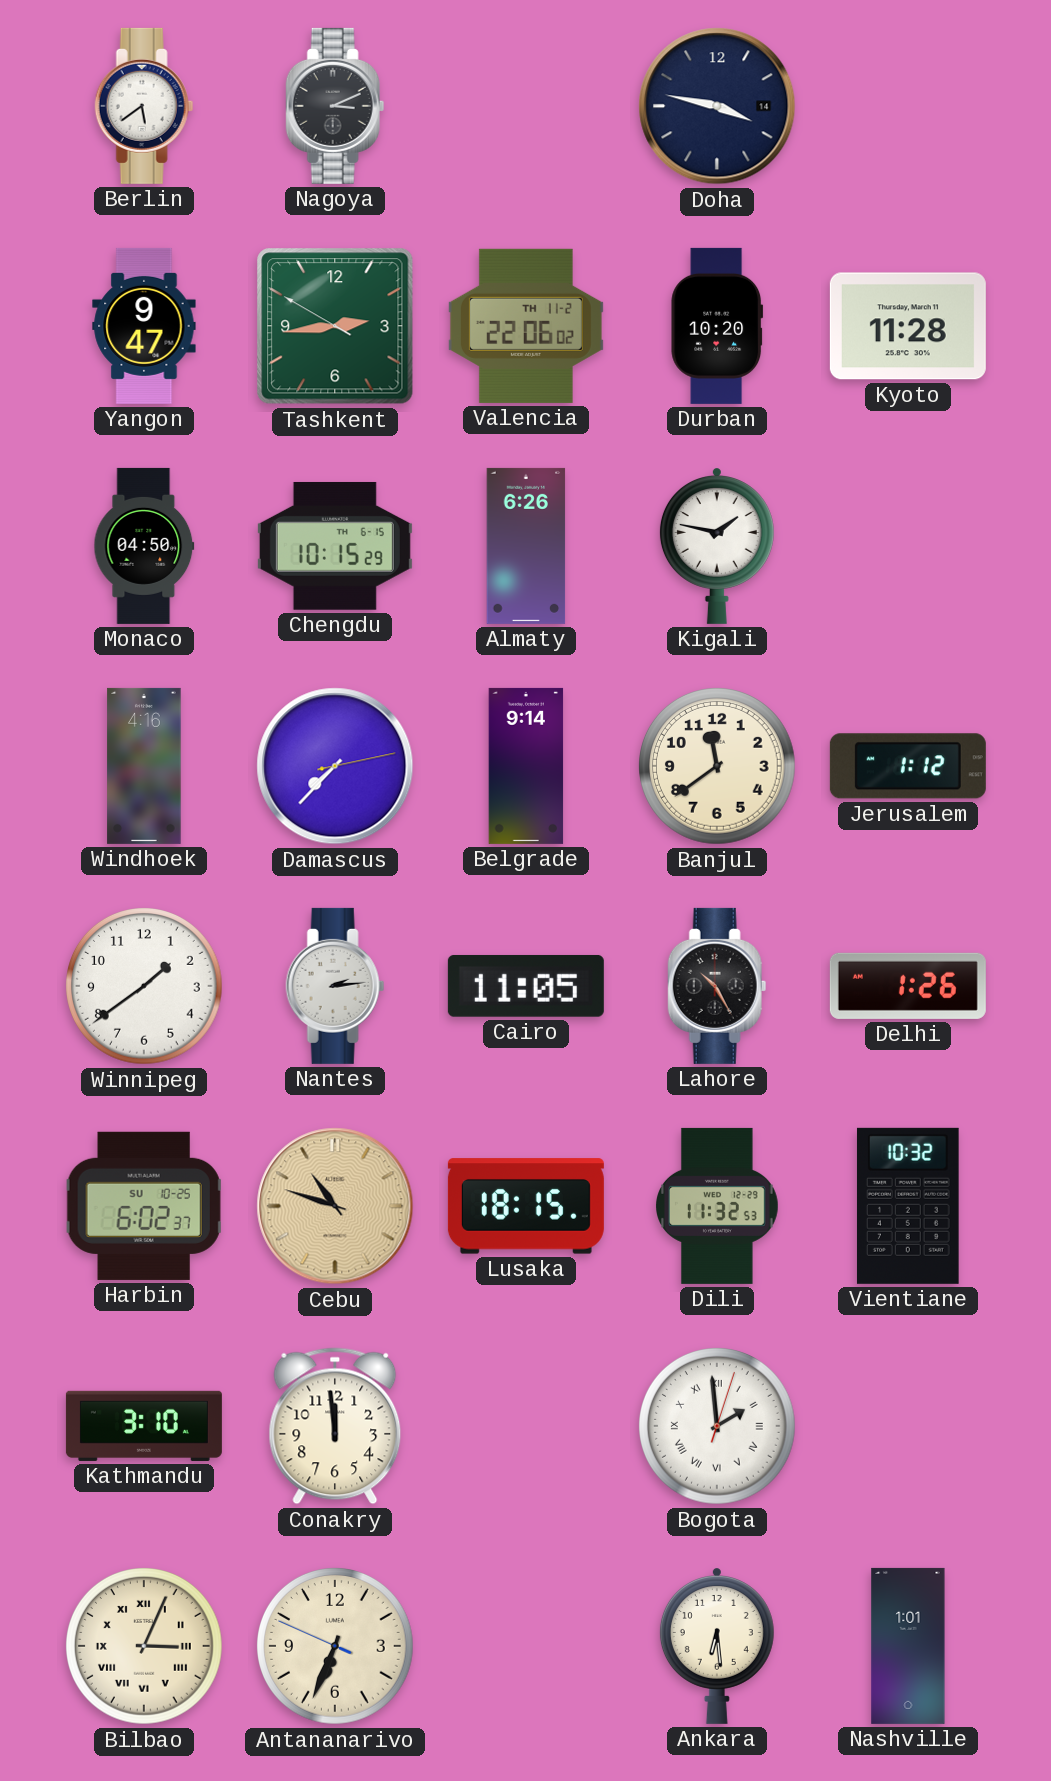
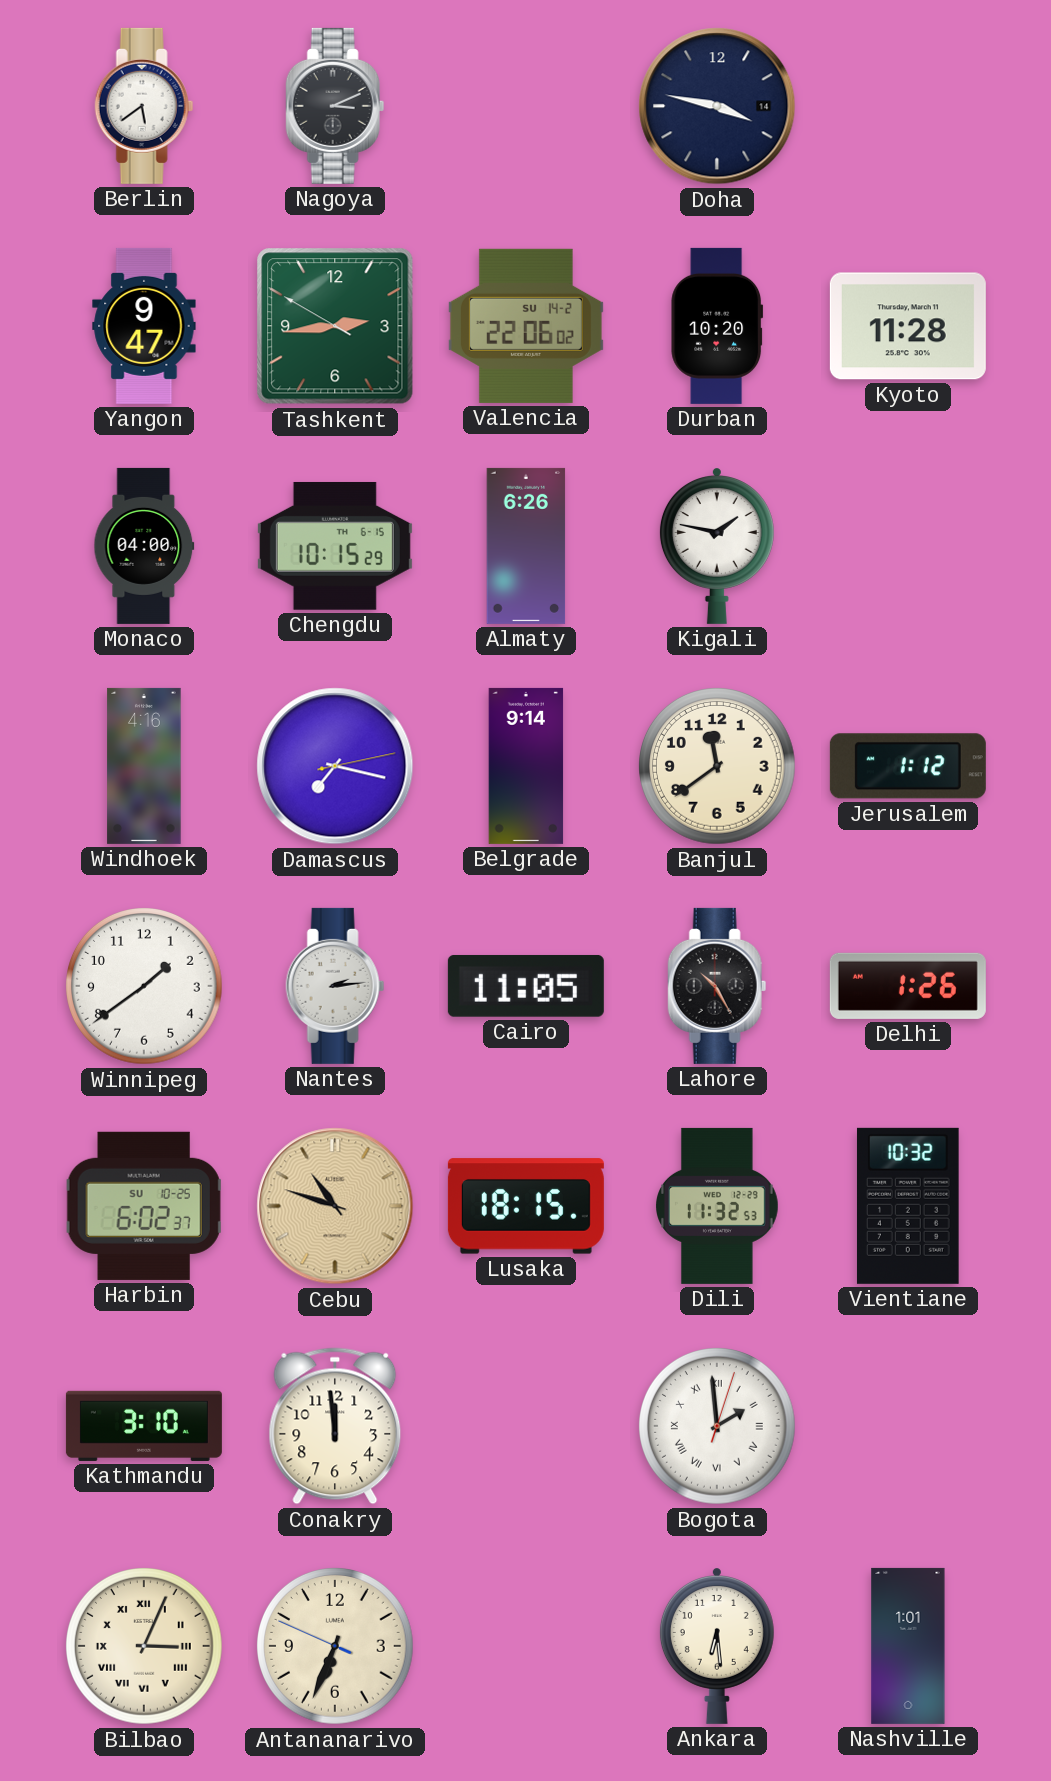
Valencia date: TH 11-2 -> SU 14-2 (526, 326)
Monaco: 04:50 -> 04:00 (144, 546)
Damascus: 7:37 -> 7:17 (335, 766)
